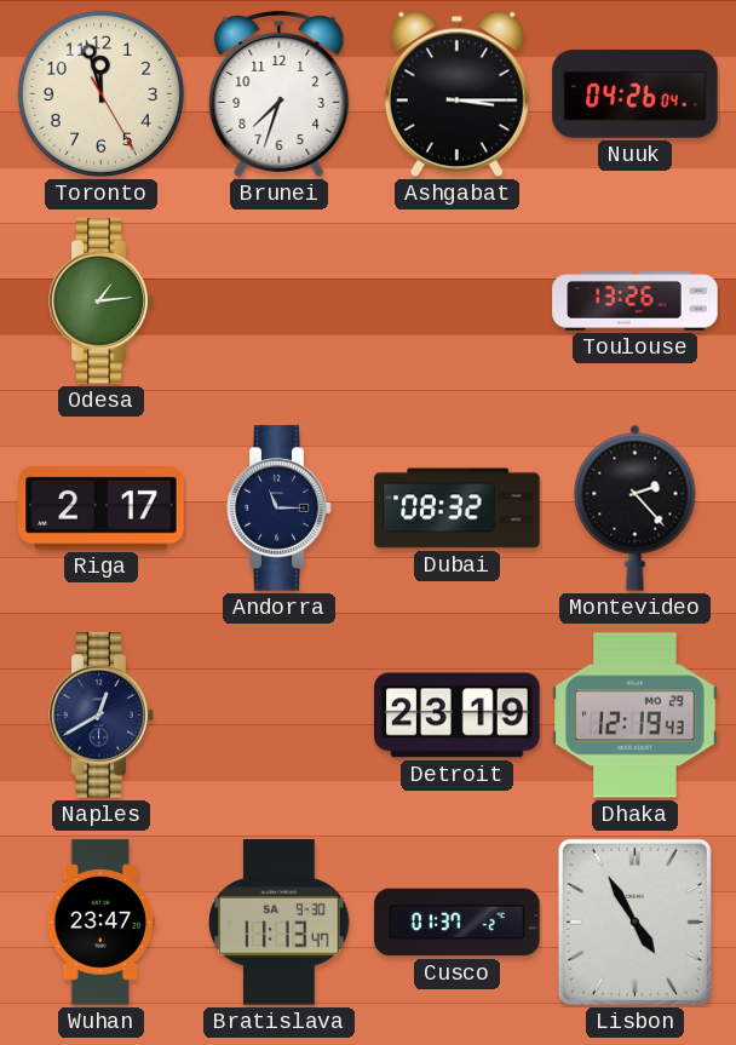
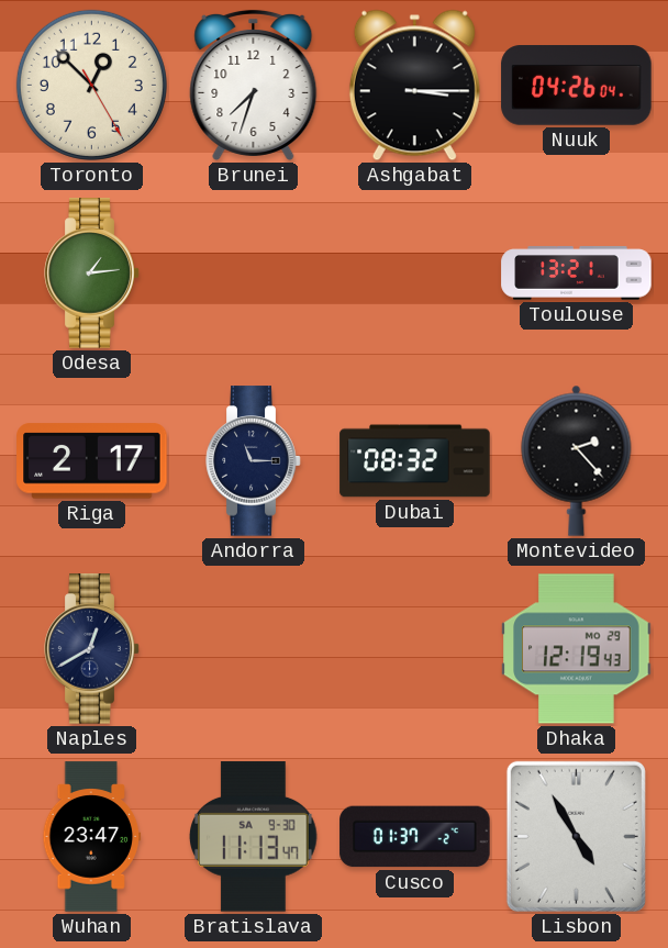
Toronto: 11:57 -> 12:52 (91, 85)
Toulouse: 13:26 -> 13:21 (577, 274)
Detroit: 23:19 -> none (458, 716)
